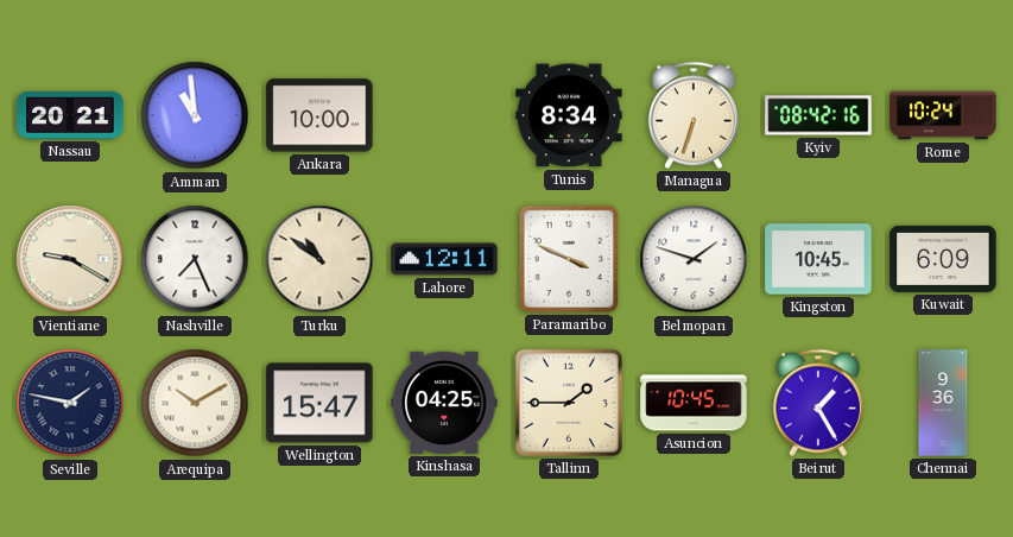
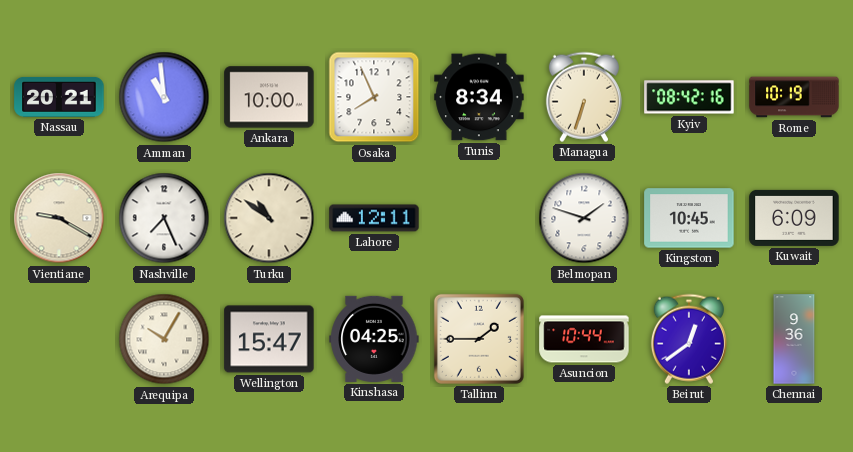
Osaka: none -> 7:56 (374, 97)
Rome: 10:24 -> 10:19 (794, 97)
Paramaribo: 3:49 -> none (569, 259)
Seville: 1:47 -> none (70, 403)
Arequipa: 10:10 -> 10:05 (164, 339)
Asuncion: 10:45 -> 10:44 (584, 339)
Beirut: 1:25 -> 12:39 (689, 339)
